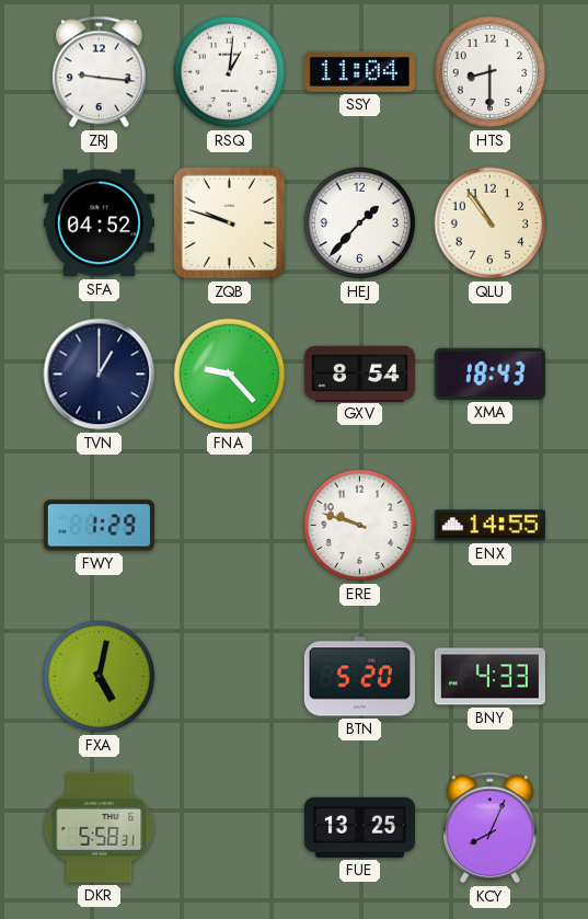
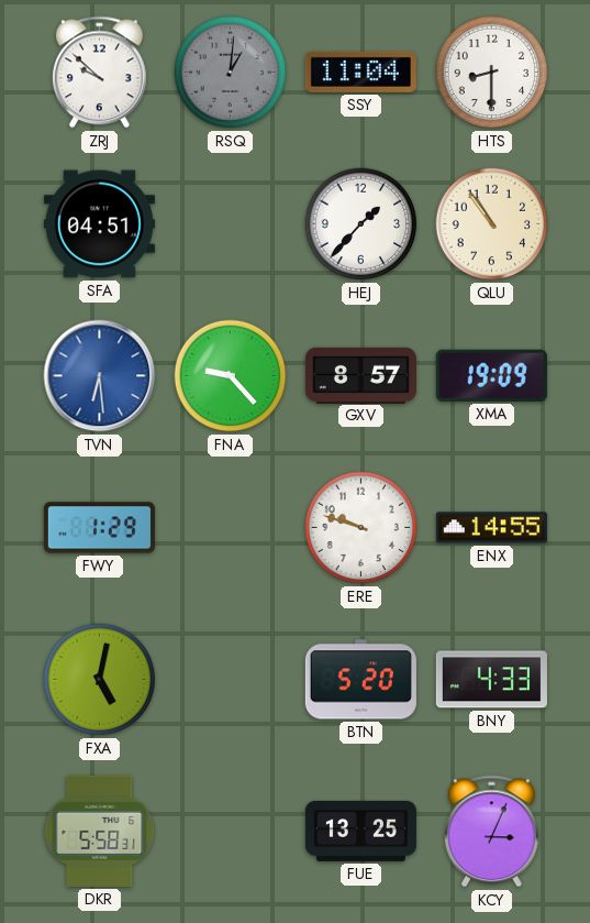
ZRJ: 9:16 -> 9:52 (99, 73)
RSQ dial: white -> grey (231, 73)
SFA: 04:52 -> 04:51 (99, 224)
ZQB: 9:48 -> none (230, 223)
TVN: 1:00 -> 6:29 (100, 376)
TVN dial: navy -> blue (100, 376)
GXV: 8:54 -> 8:57 (360, 375)
XMA: 18:43 -> 19:09 (491, 375)
KCY: 8:04 -> 3:04 (491, 832)
